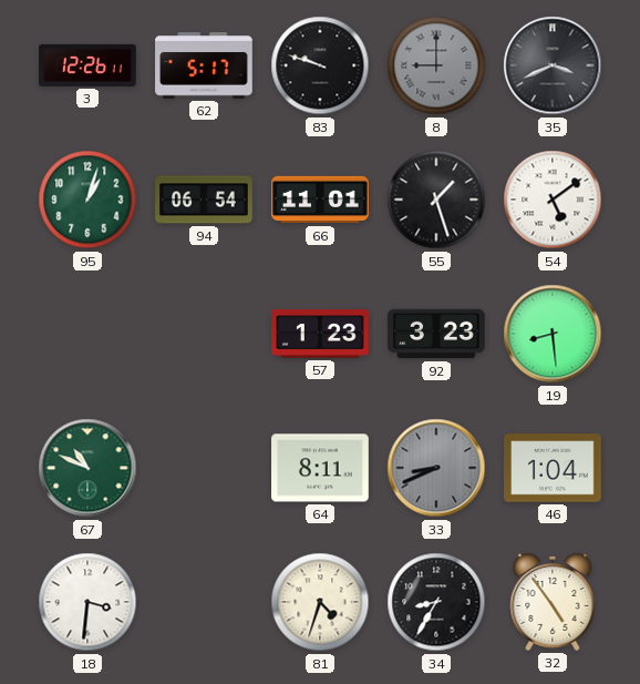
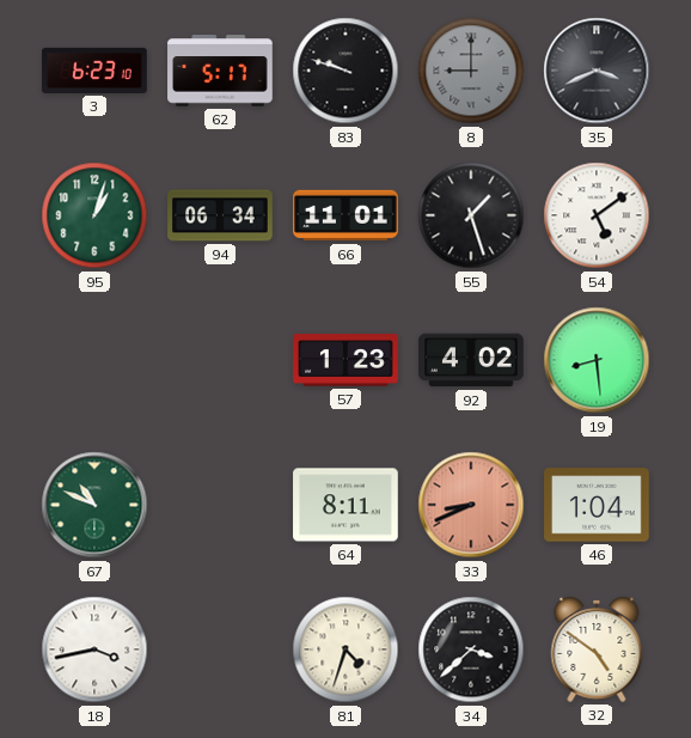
3: 12:26 -> 6:23 (94, 71)
94: 06:54 -> 06:34 (220, 215)
92: 3:23 -> 4:02 (471, 360)
33 dial: grey -> salmon (471, 505)
18: 3:31 -> 3:43 (94, 649)
34: 8:35 -> 3:38 (471, 649)
32: 4:54 -> 4:51 (597, 649)
